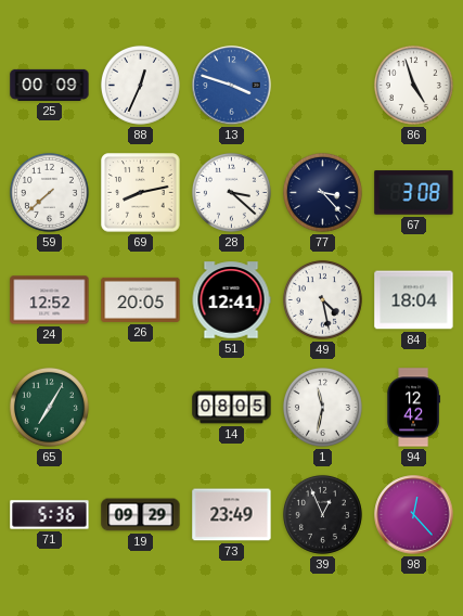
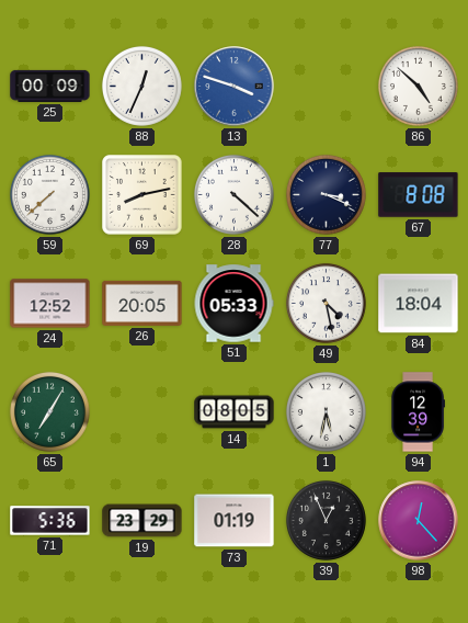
86: 4:57 -> 4:52 (418, 86)
28: 3:22 -> 4:22 (233, 194)
77: 3:23 -> 3:19 (326, 194)
67: 3:08 -> 8:08 (419, 195)
51: 12:41 -> 05:33 (233, 304)
1: 11:32 -> 5:32 (326, 411)
94: 12:42 -> 12:39 (418, 412)
19: 09:29 -> 23:29 (142, 521)
73: 23:49 -> 01:19 (235, 521)
